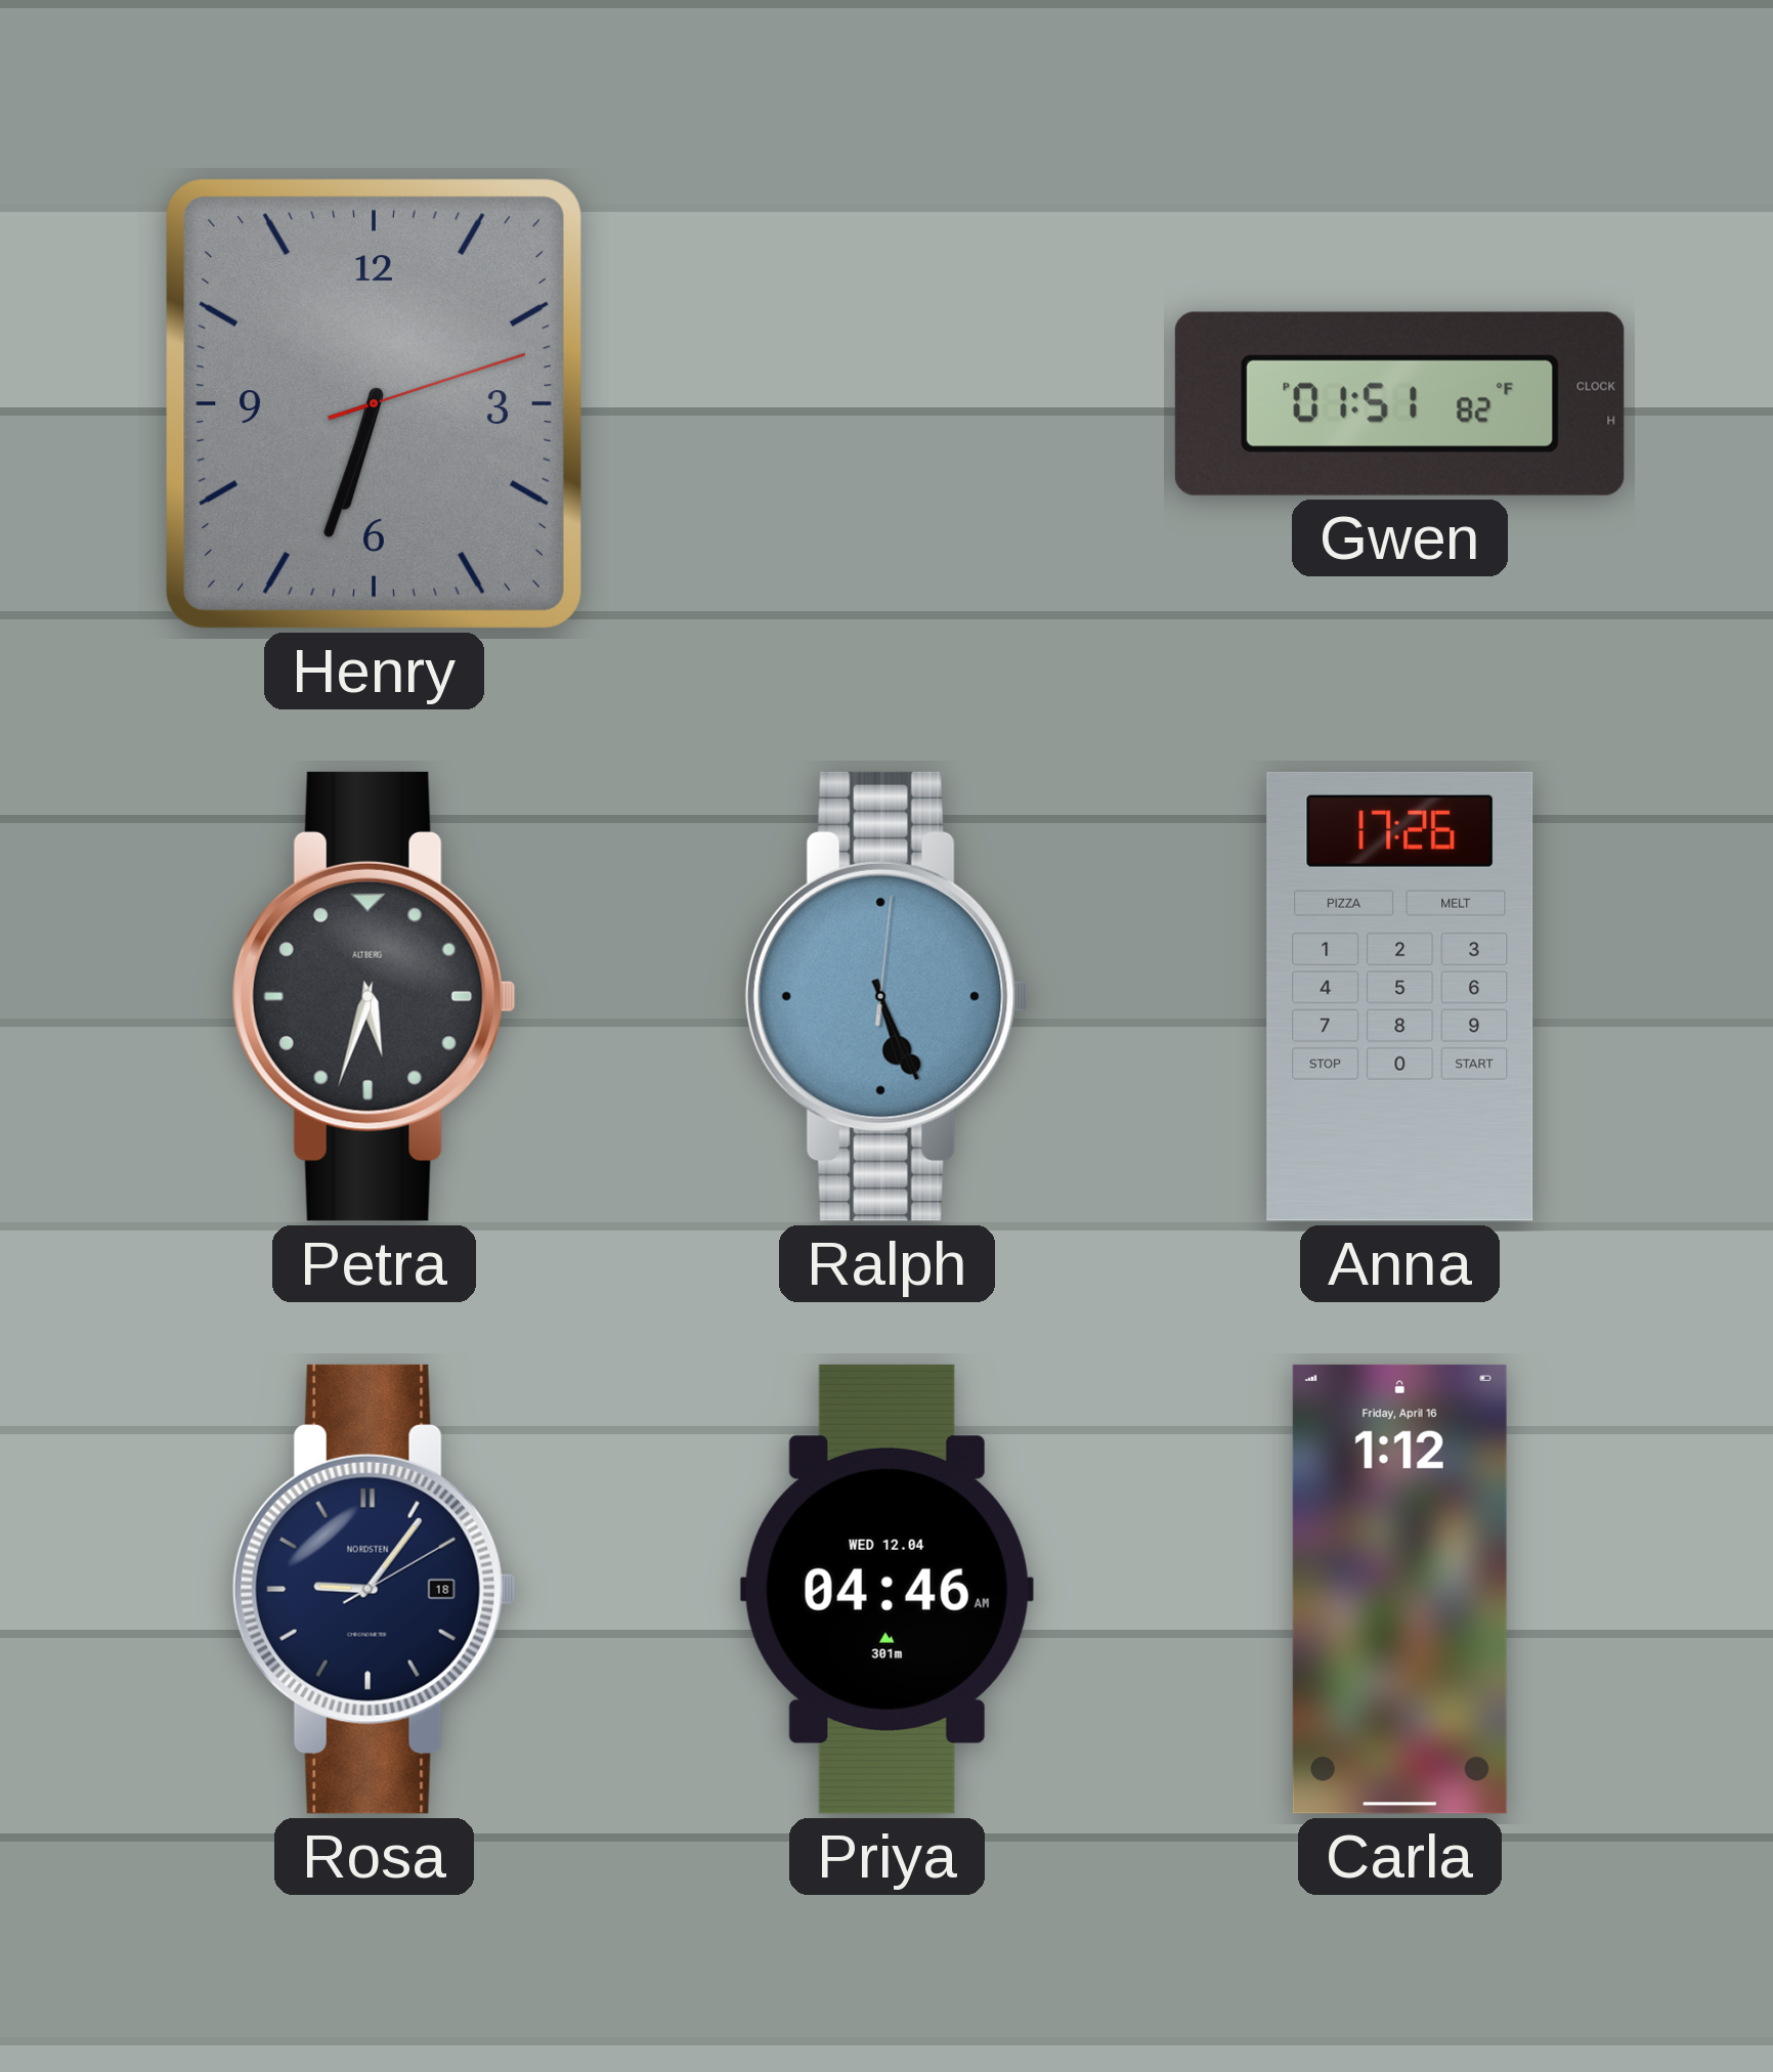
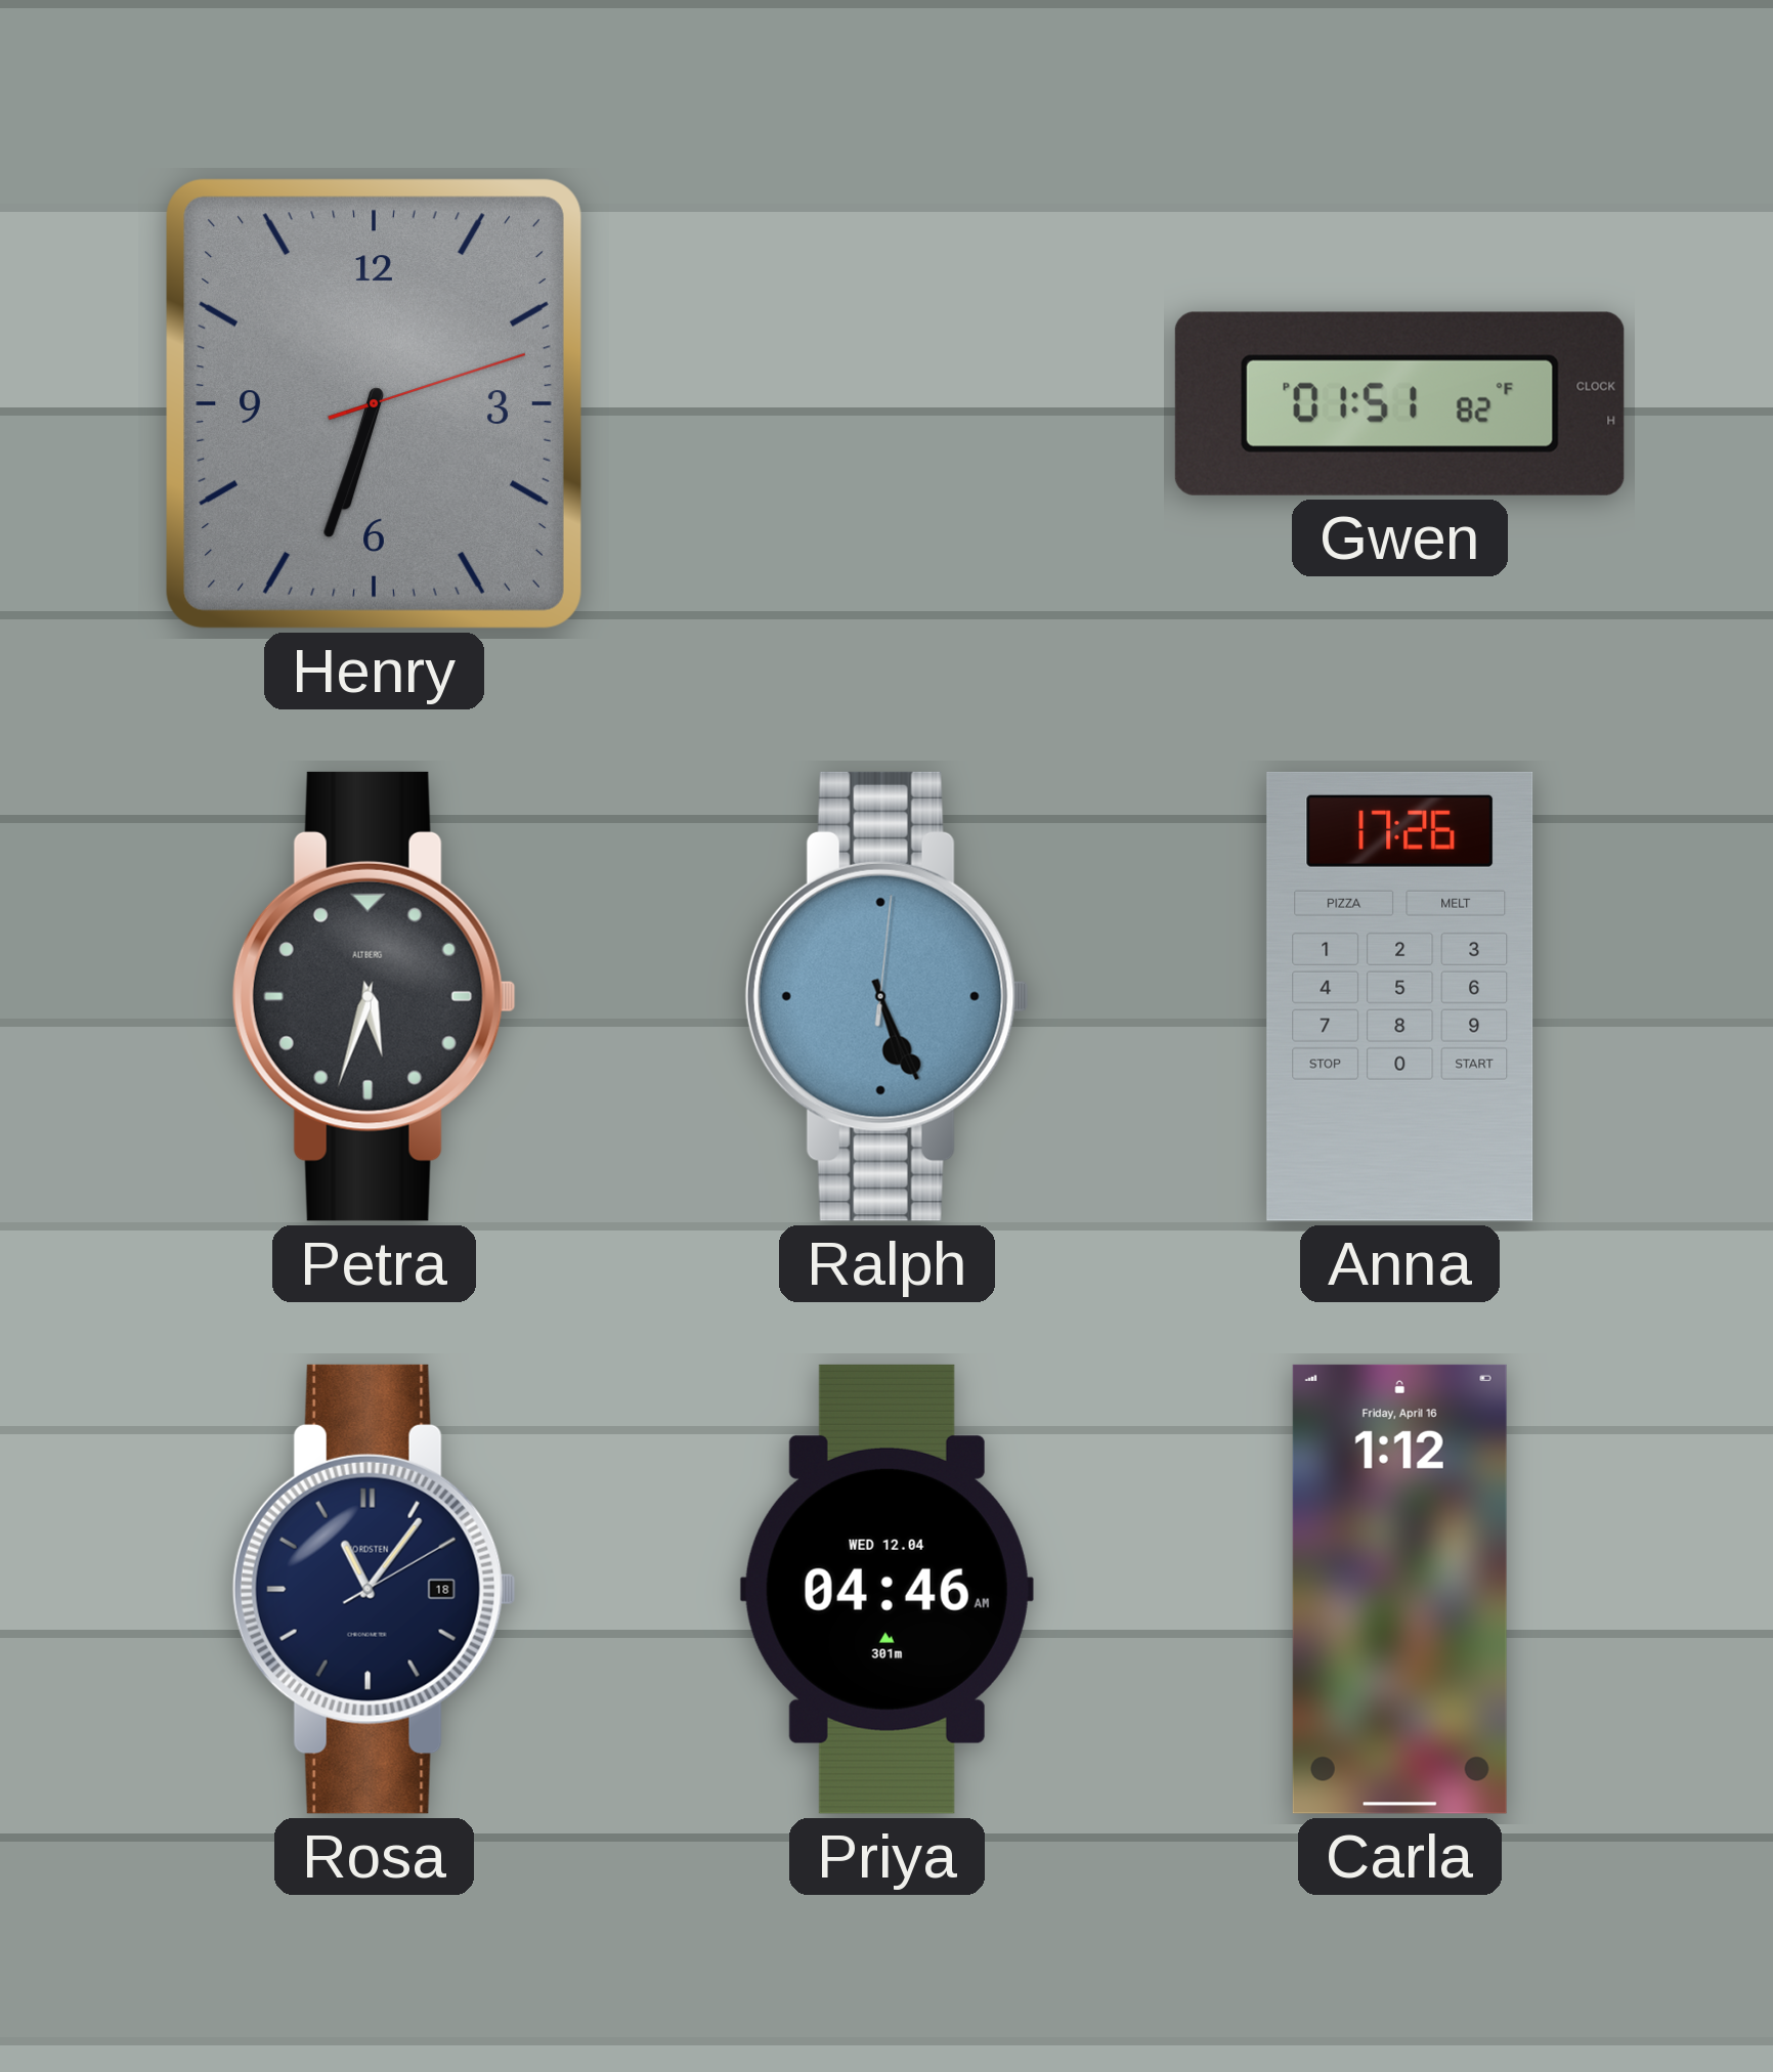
Rosa: 9:06 -> 11:06 (374, 1589)
